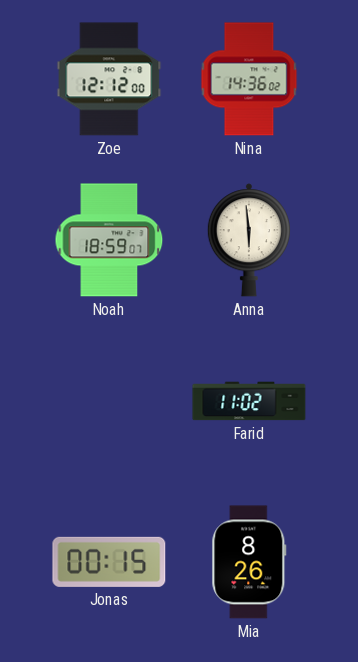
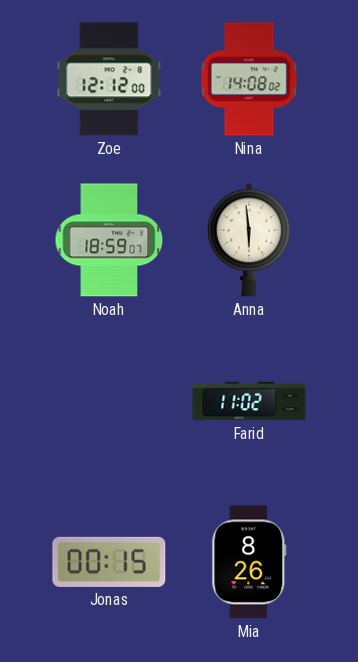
Nina: 14:36 -> 14:08 (249, 79)
